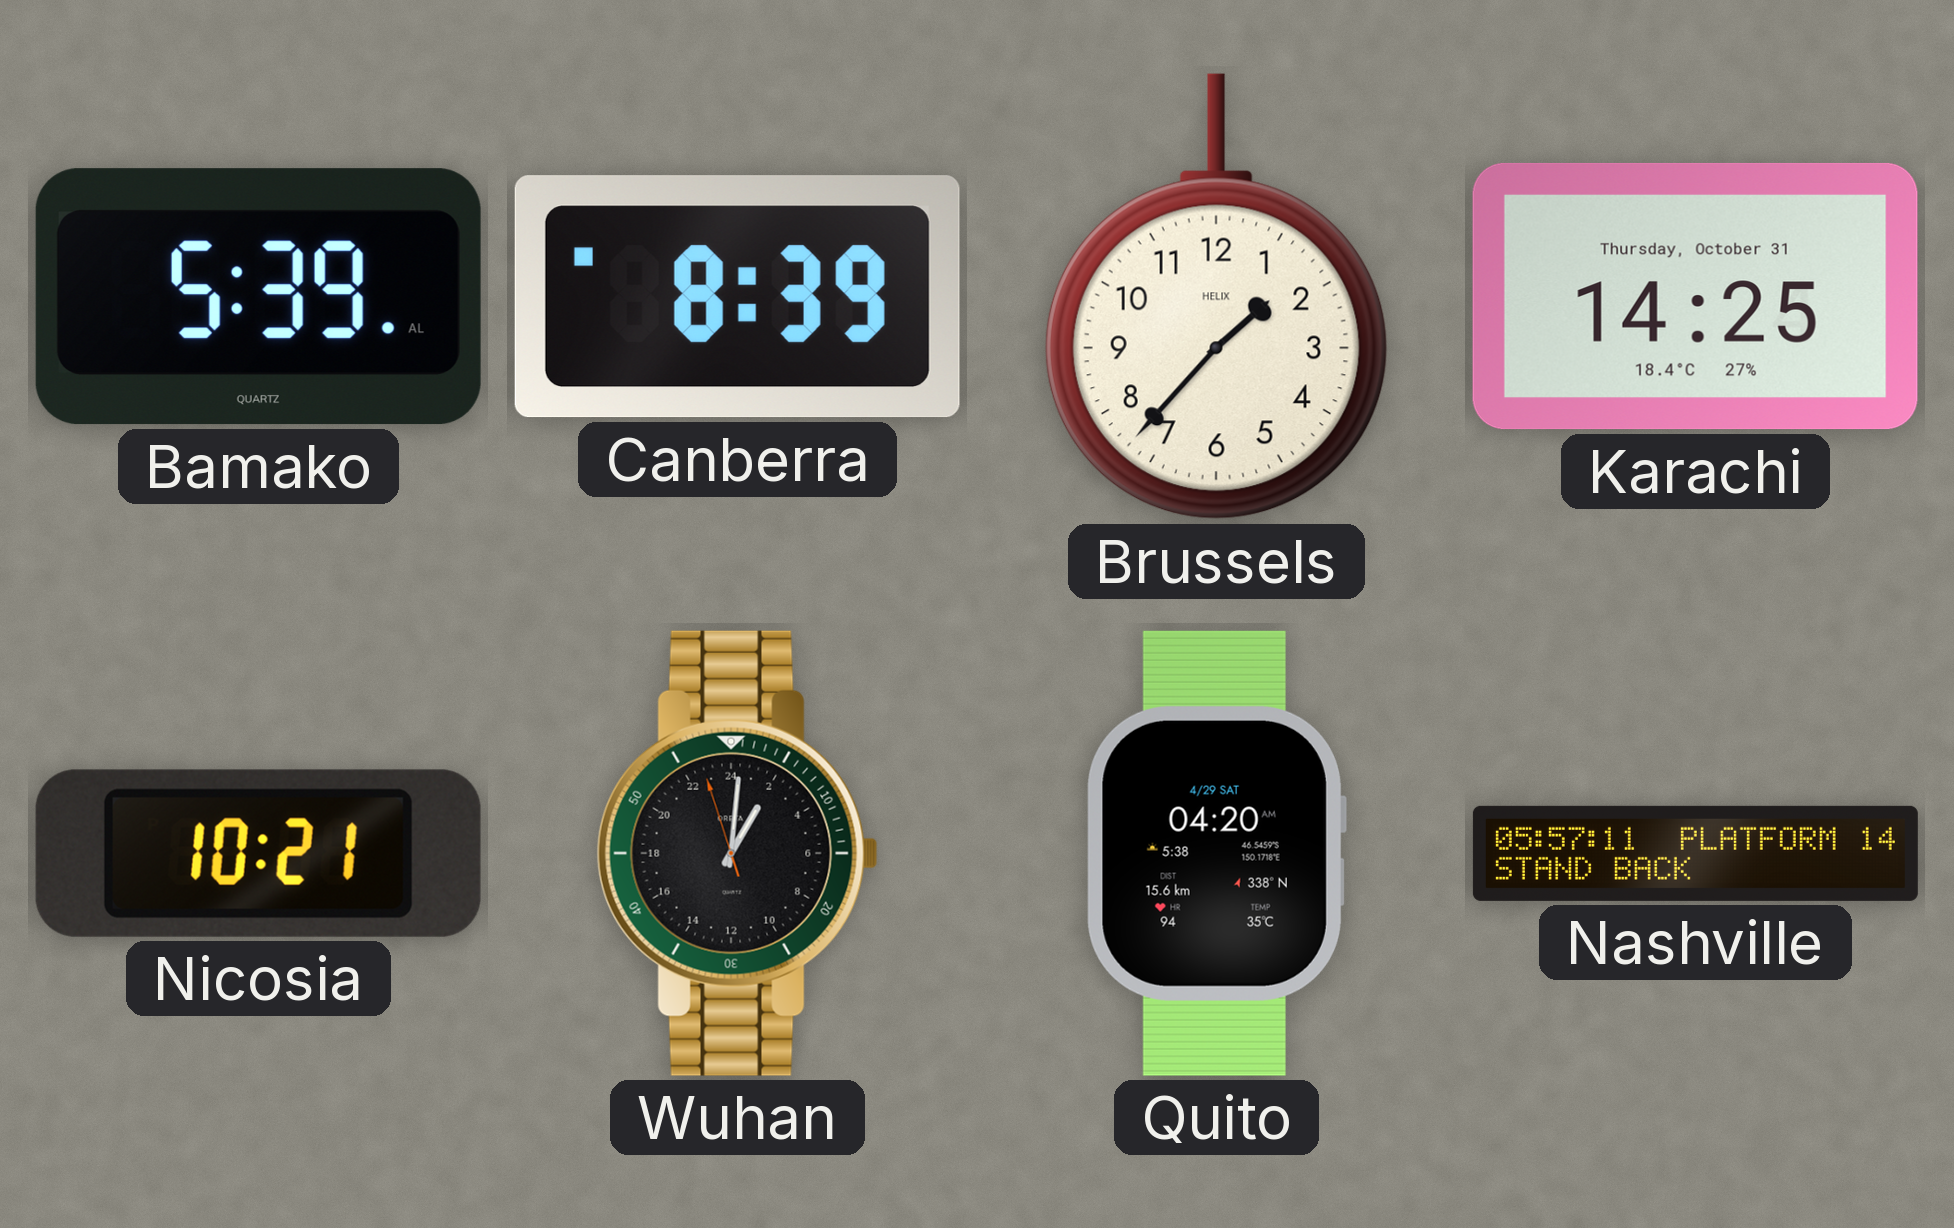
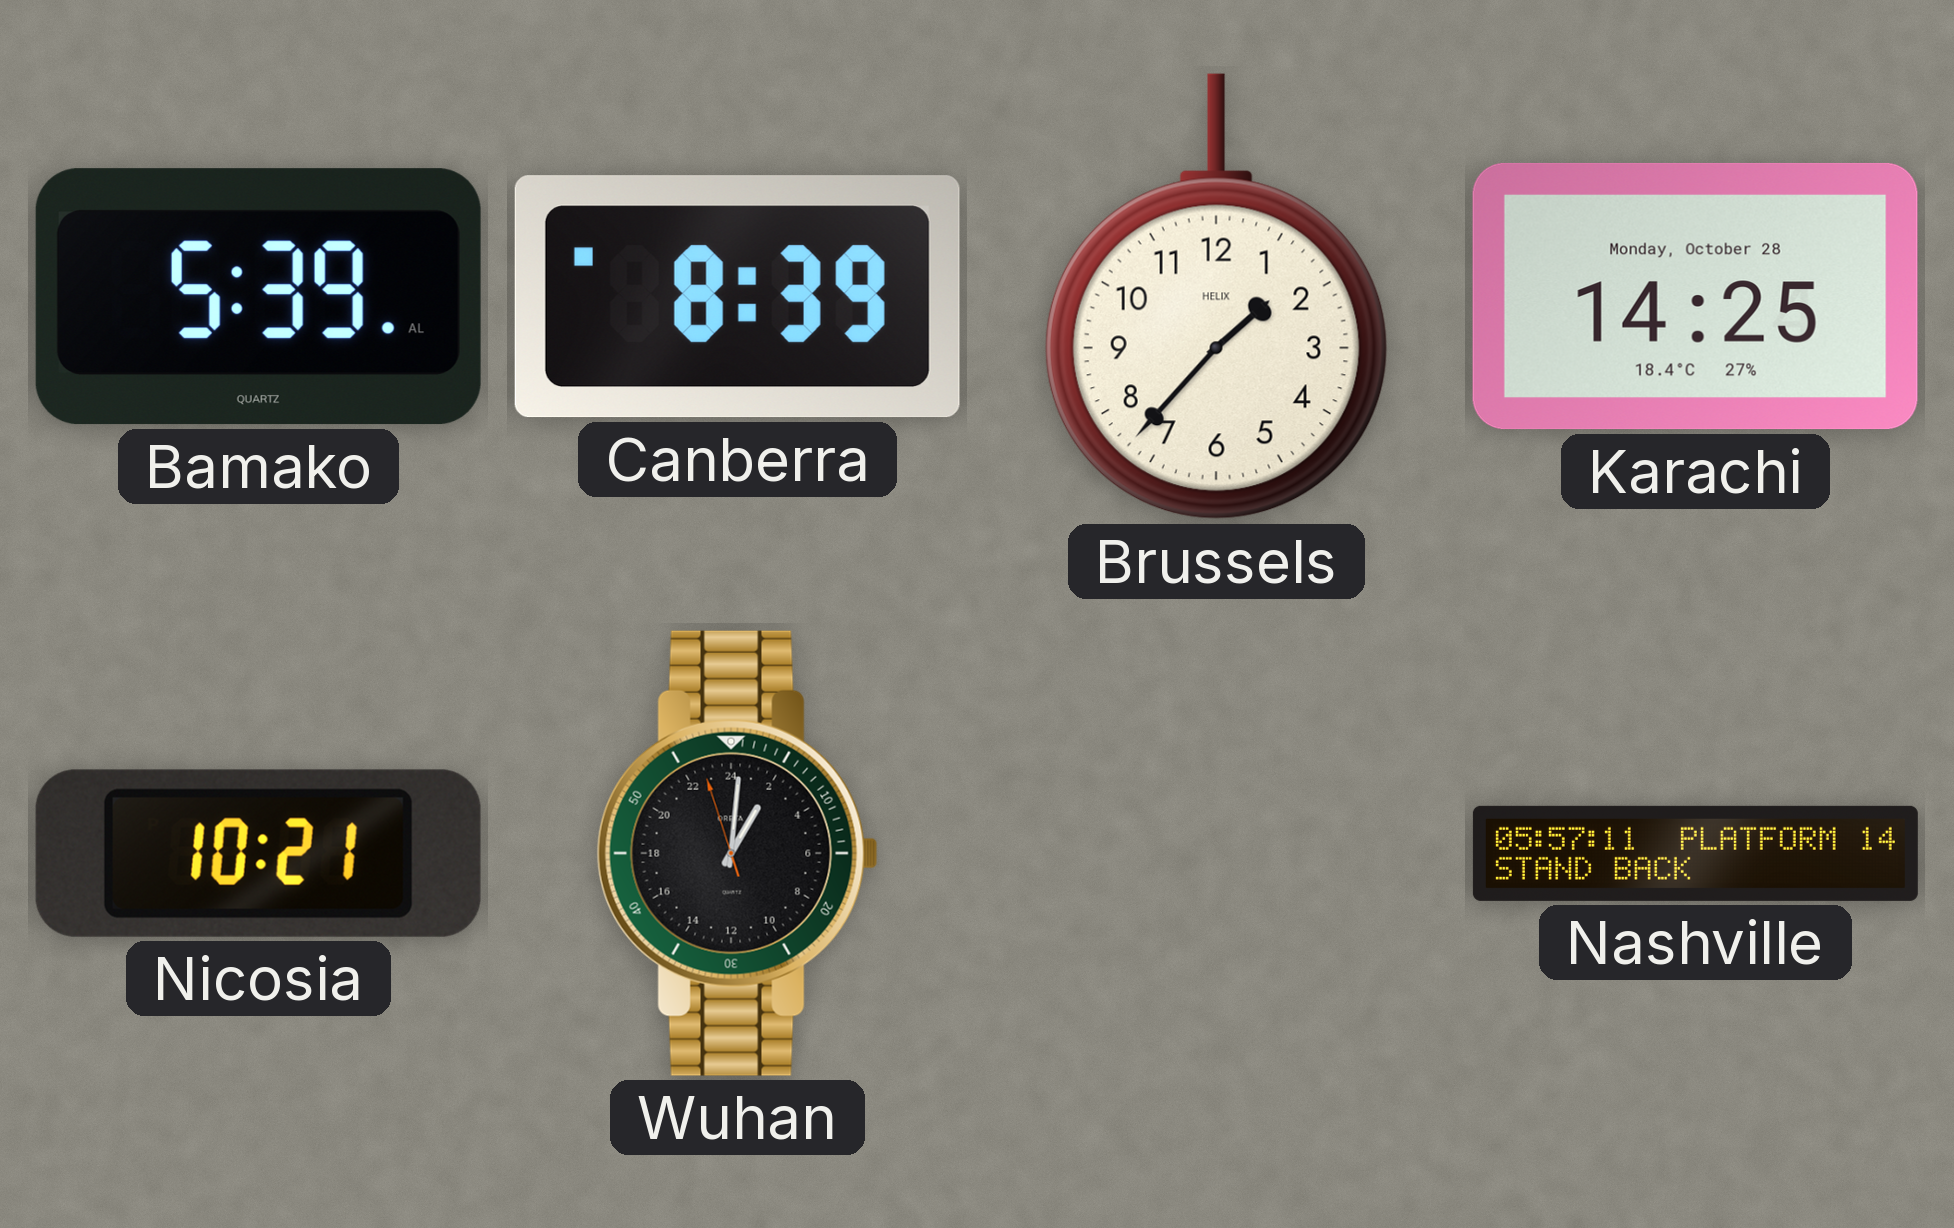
Karachi date: Thursday, October 31 -> Monday, October 28 (1695, 296)
Quito: 04:20 -> none (1216, 853)
